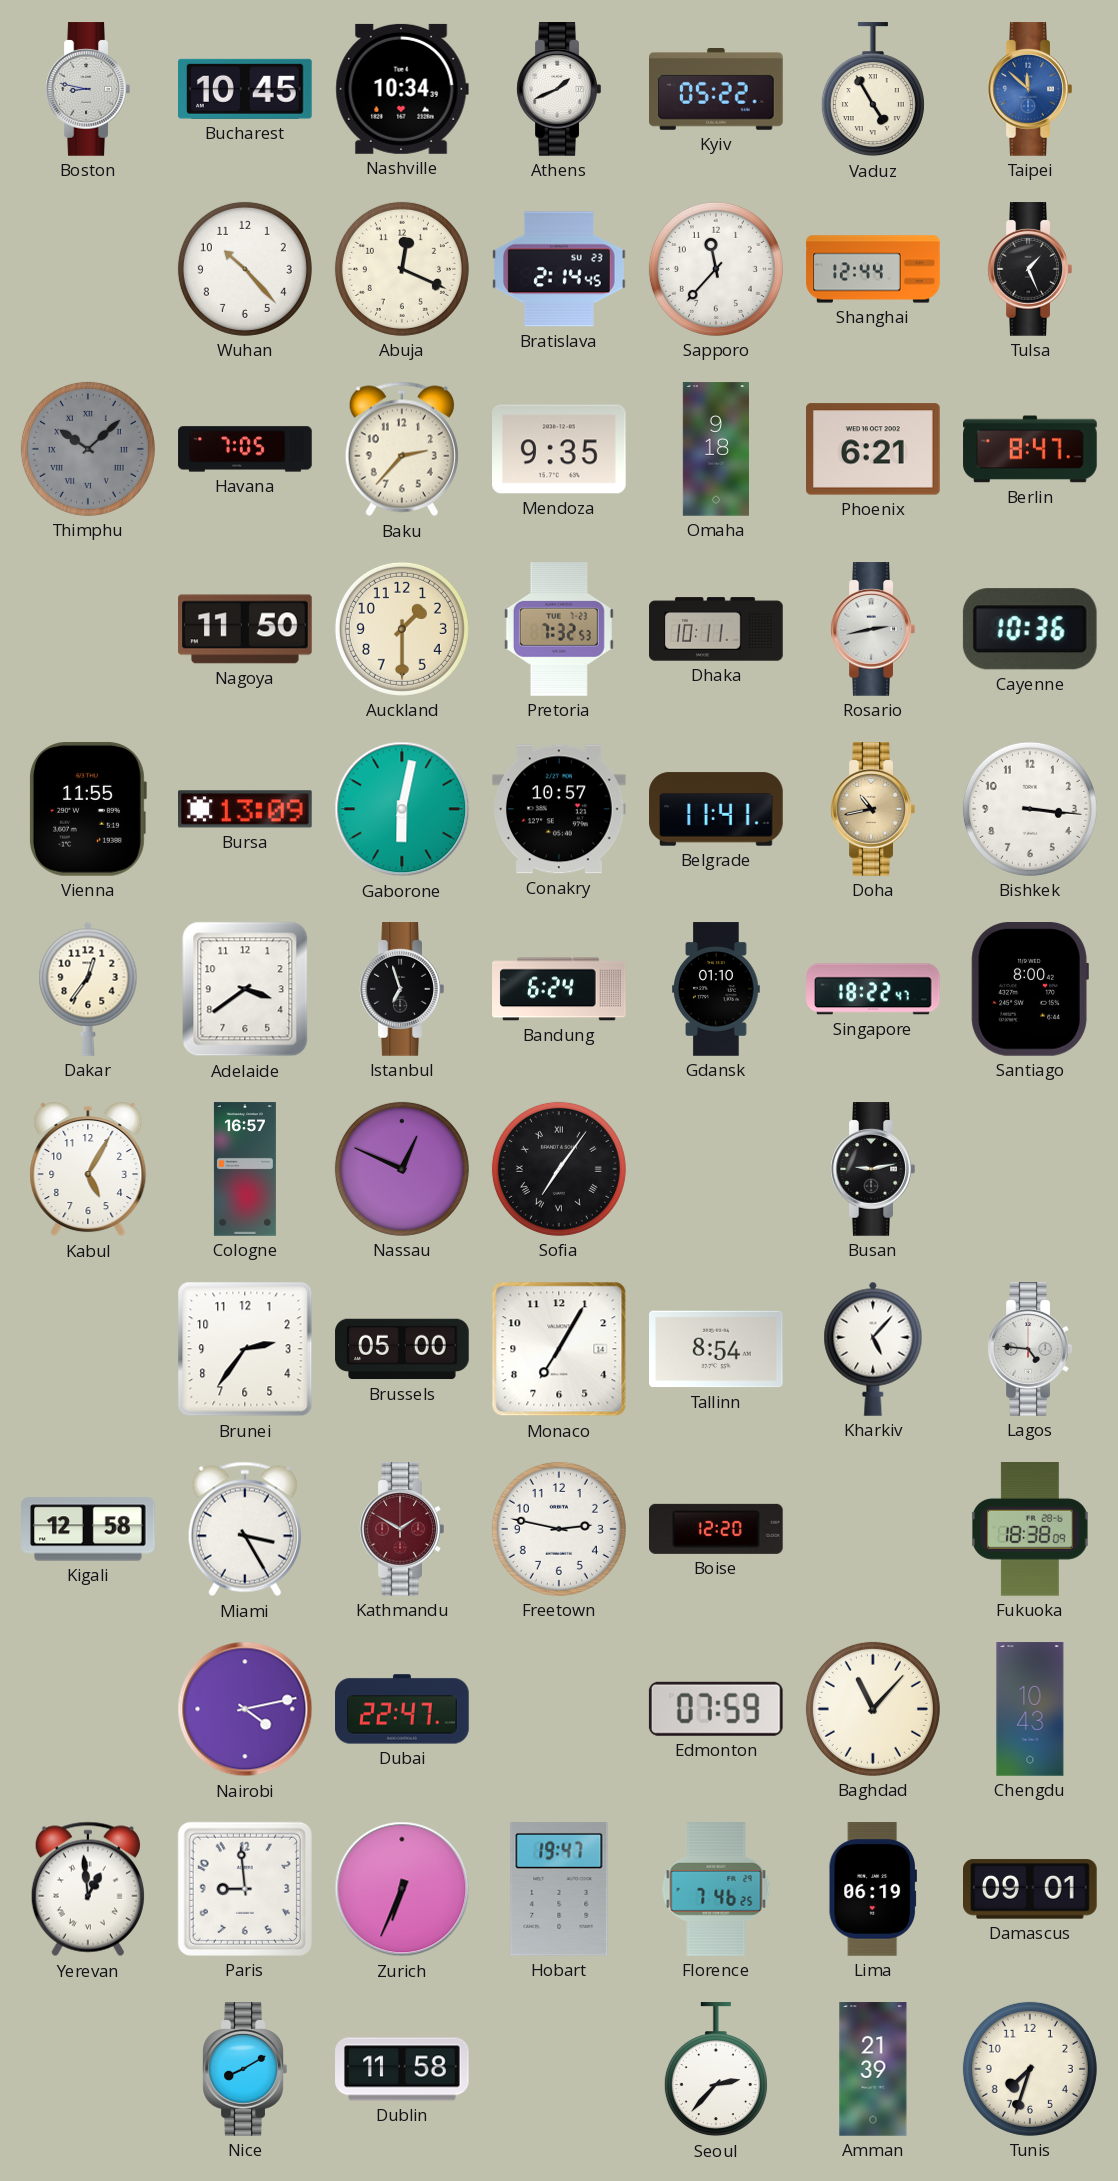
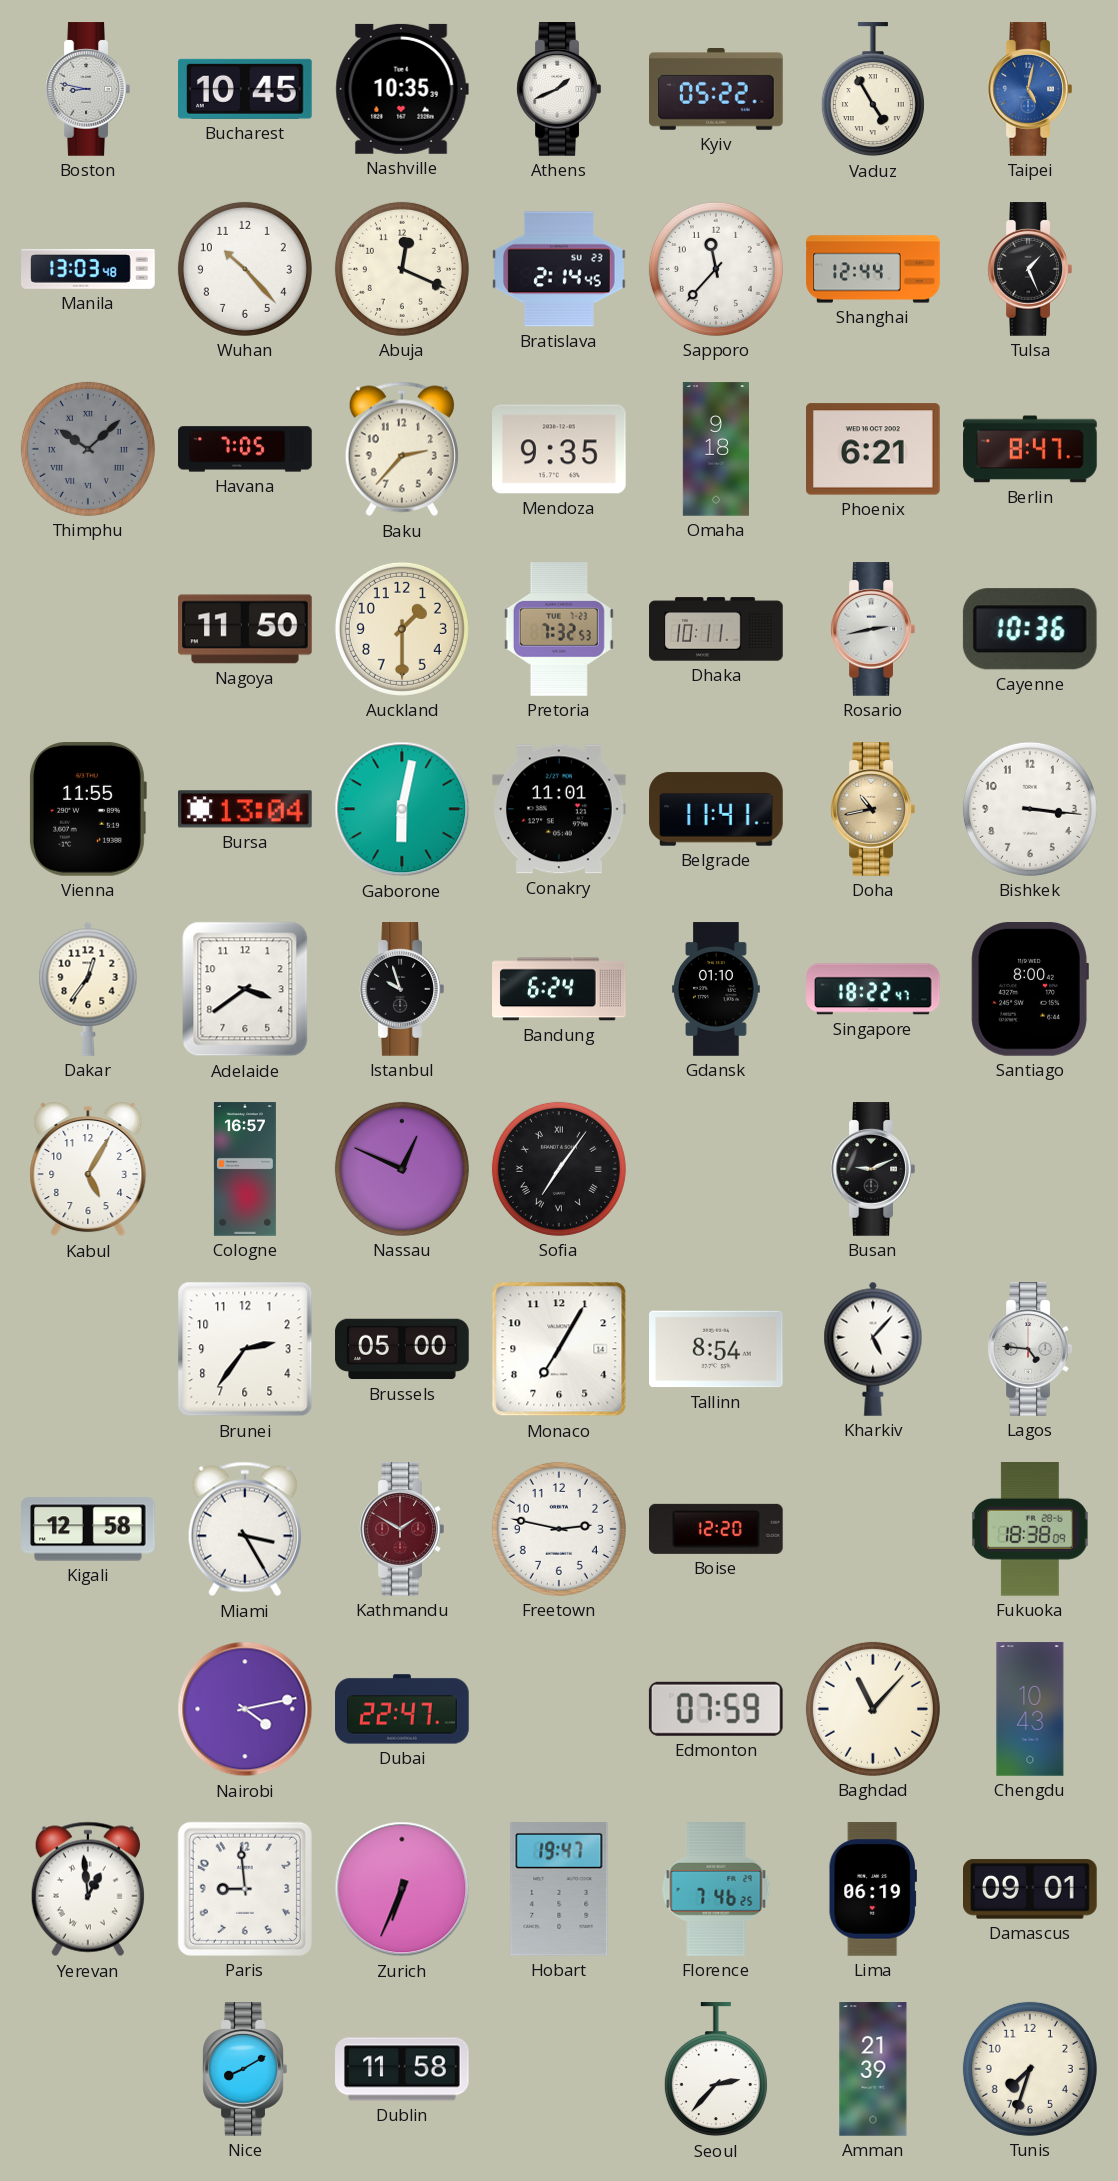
Nashville: 10:34 -> 10:35 (402, 89)
Taipei: 11:52 -> 5:02 (1030, 89)
Manila: none -> 13:03 (88, 269)
Bursa: 13:09 -> 13:04 (246, 809)
Conakry: 10:57 -> 11:01 (560, 809)
Istanbul: 6:57 -> 9:57 (402, 989)
Busan: 9:13 -> 9:11 (873, 1169)
